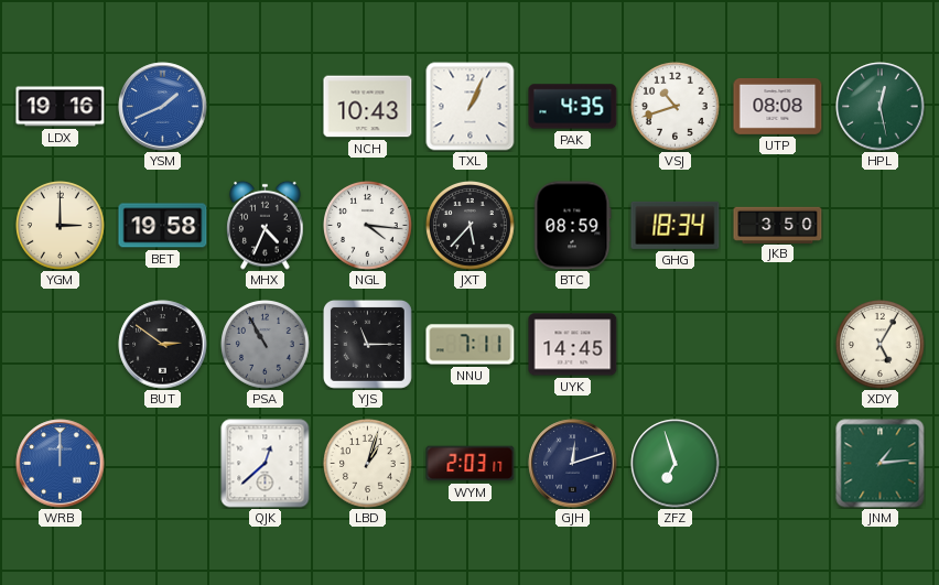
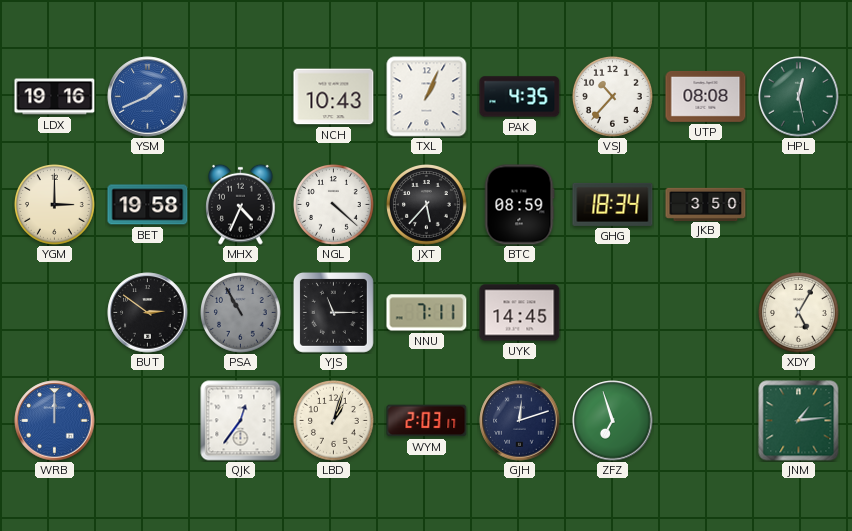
VSJ: 10:42 -> 10:37 (613, 97)
NGL: 4:16 -> 4:22 (334, 205)
QJK: 12:38 -> 12:36 (241, 421)
